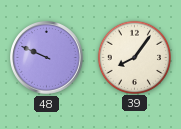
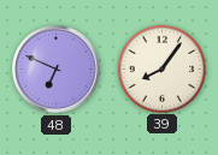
48: 9:49 -> 6:49 (57, 70)
